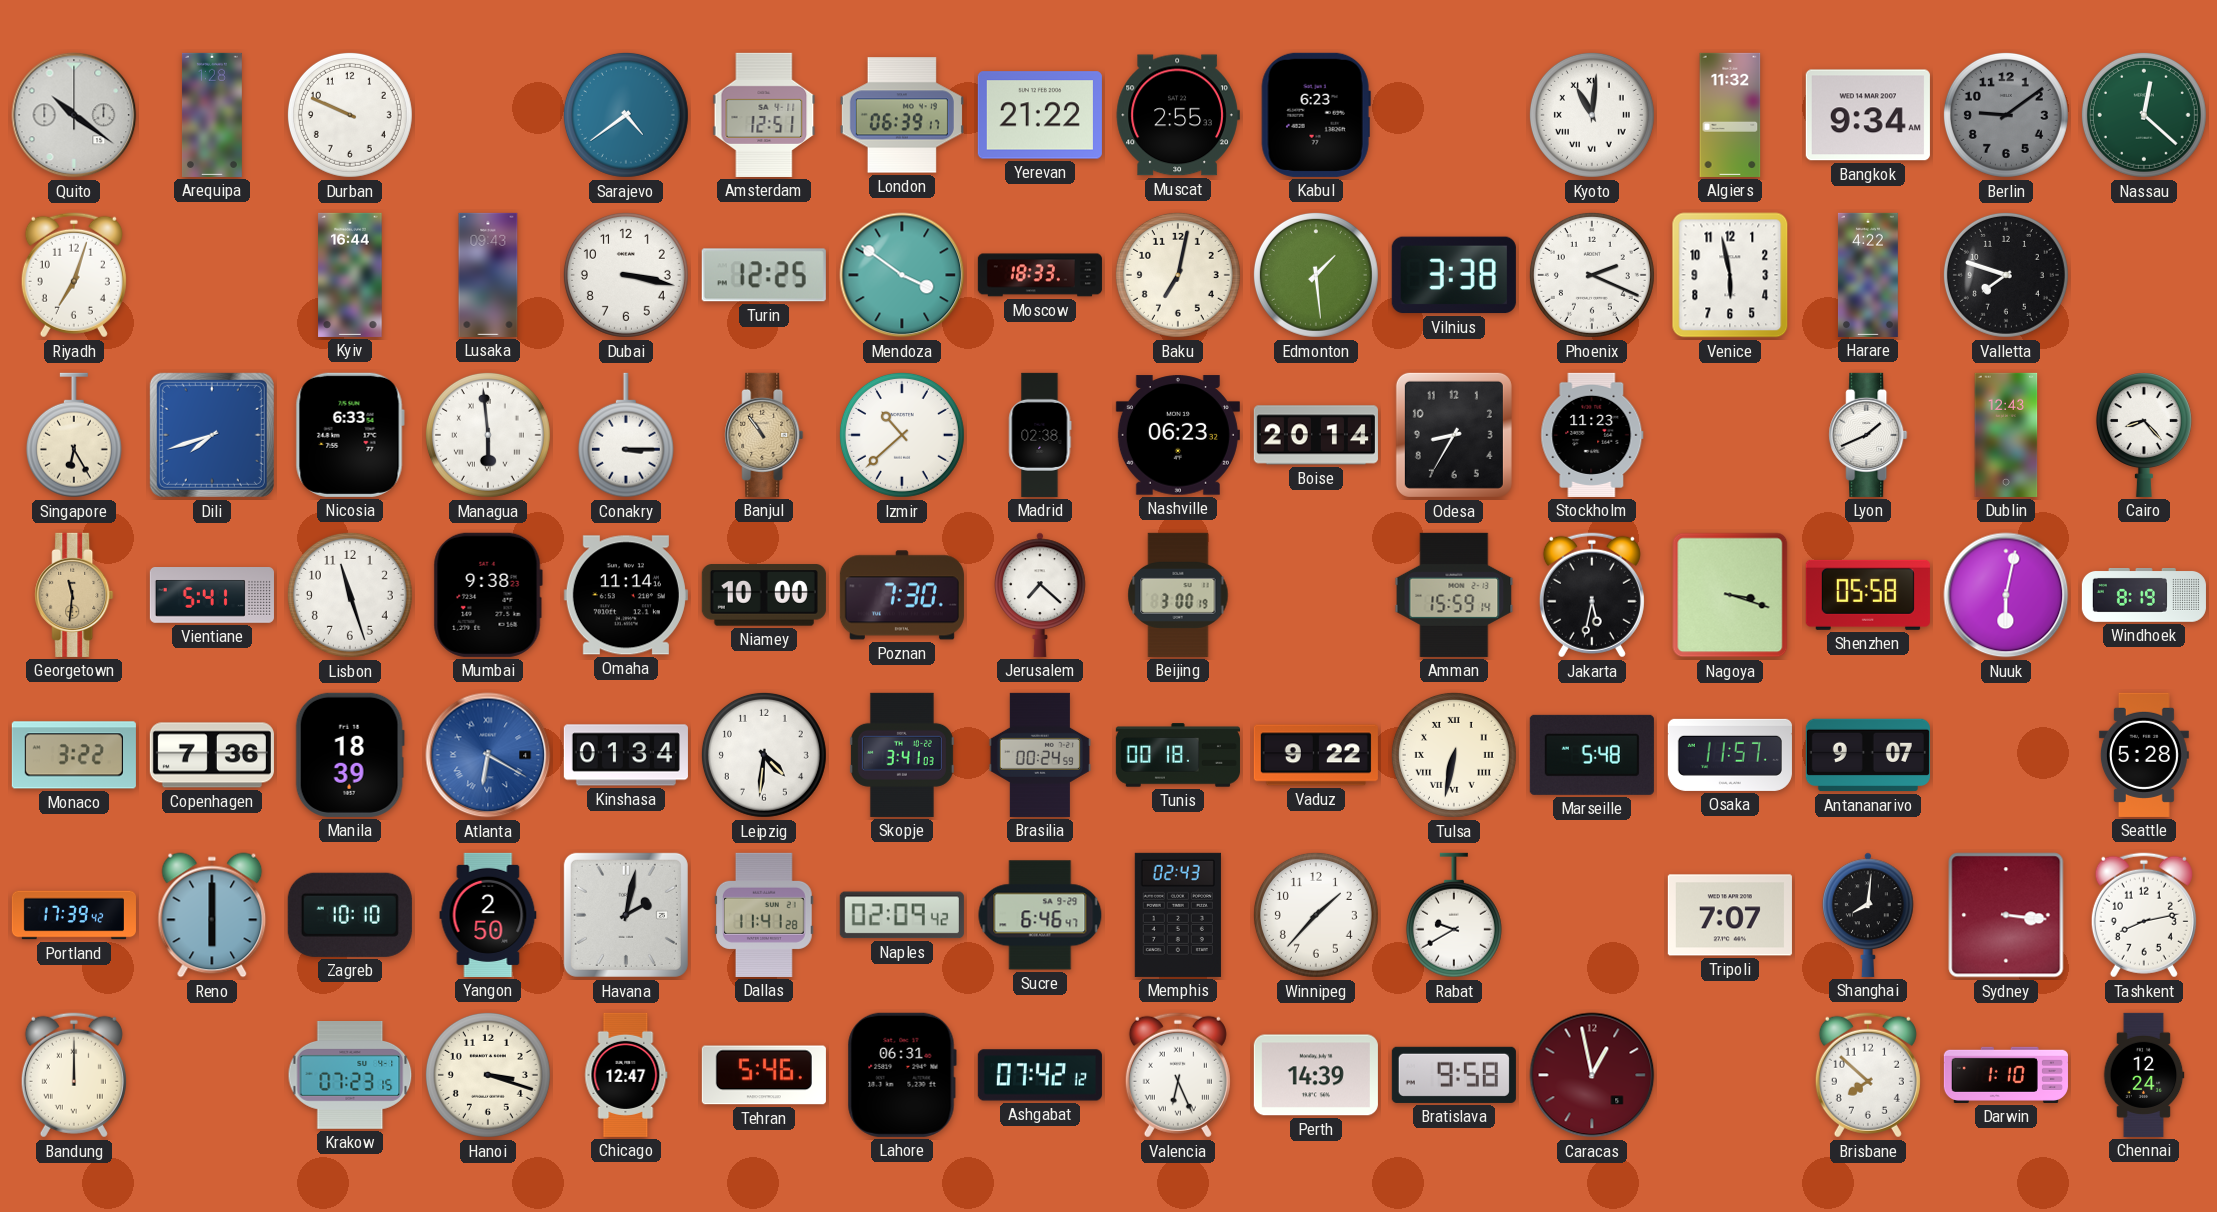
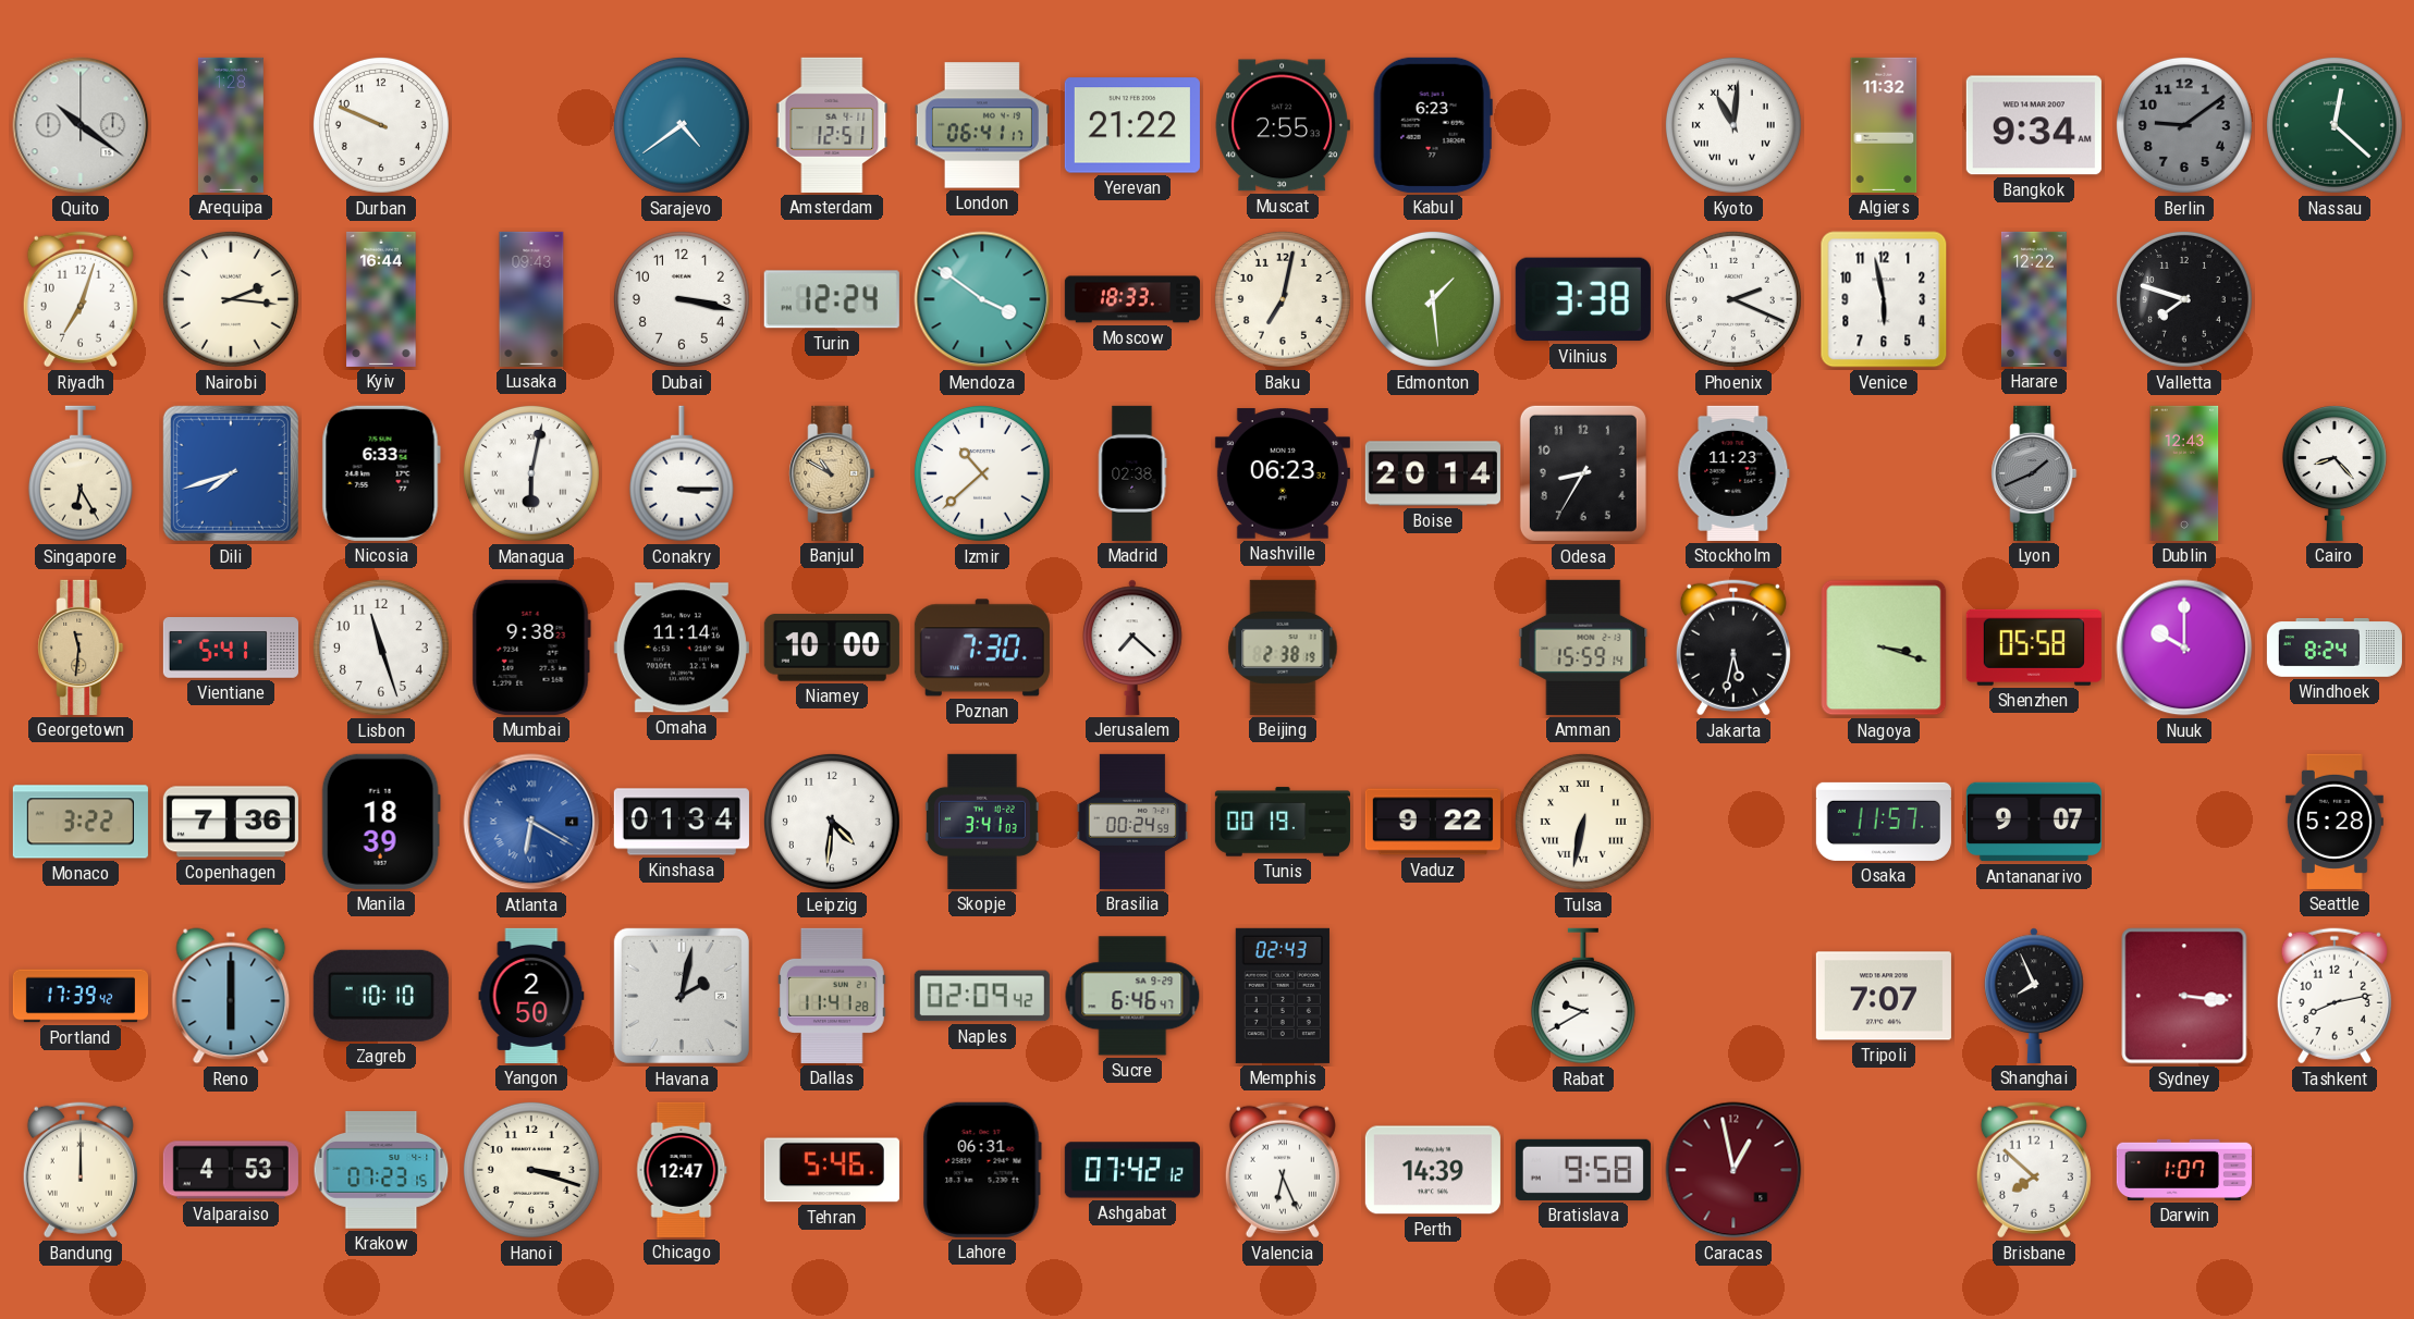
London: 06:39 -> 06:41 (982, 125)
Nairobi: none -> 2:16 (231, 299)
Turin: 12:25 -> 12:24 (832, 299)
Harare: 4:22 -> 12:22 (2034, 299)
Managua: 5:59 -> 6:02 (531, 473)
Banjul: 10:54 -> 10:50 (832, 473)
Lyon dial: white -> grey (2034, 473)
Beijing: 3:00 -> 2:38 (1283, 648)
Nuuk: 6:02 -> 10:00 (2184, 648)
Windhoek: 8:19 -> 8:24 (2335, 649)
Tunis: 00:18 -> 00:19 (1283, 822)
Marseille: 5:48 -> none (1592, 755)
Winnipeg: 1:37 -> none (1316, 915)
Shanghai: 8:01 -> 7:56 (2034, 996)
Valparaiso: none -> 4:53 (231, 1170)
Darwin: 1:10 -> 1:07 (2184, 1170)
Chennai: 12:24 -> none (2144, 1075)
